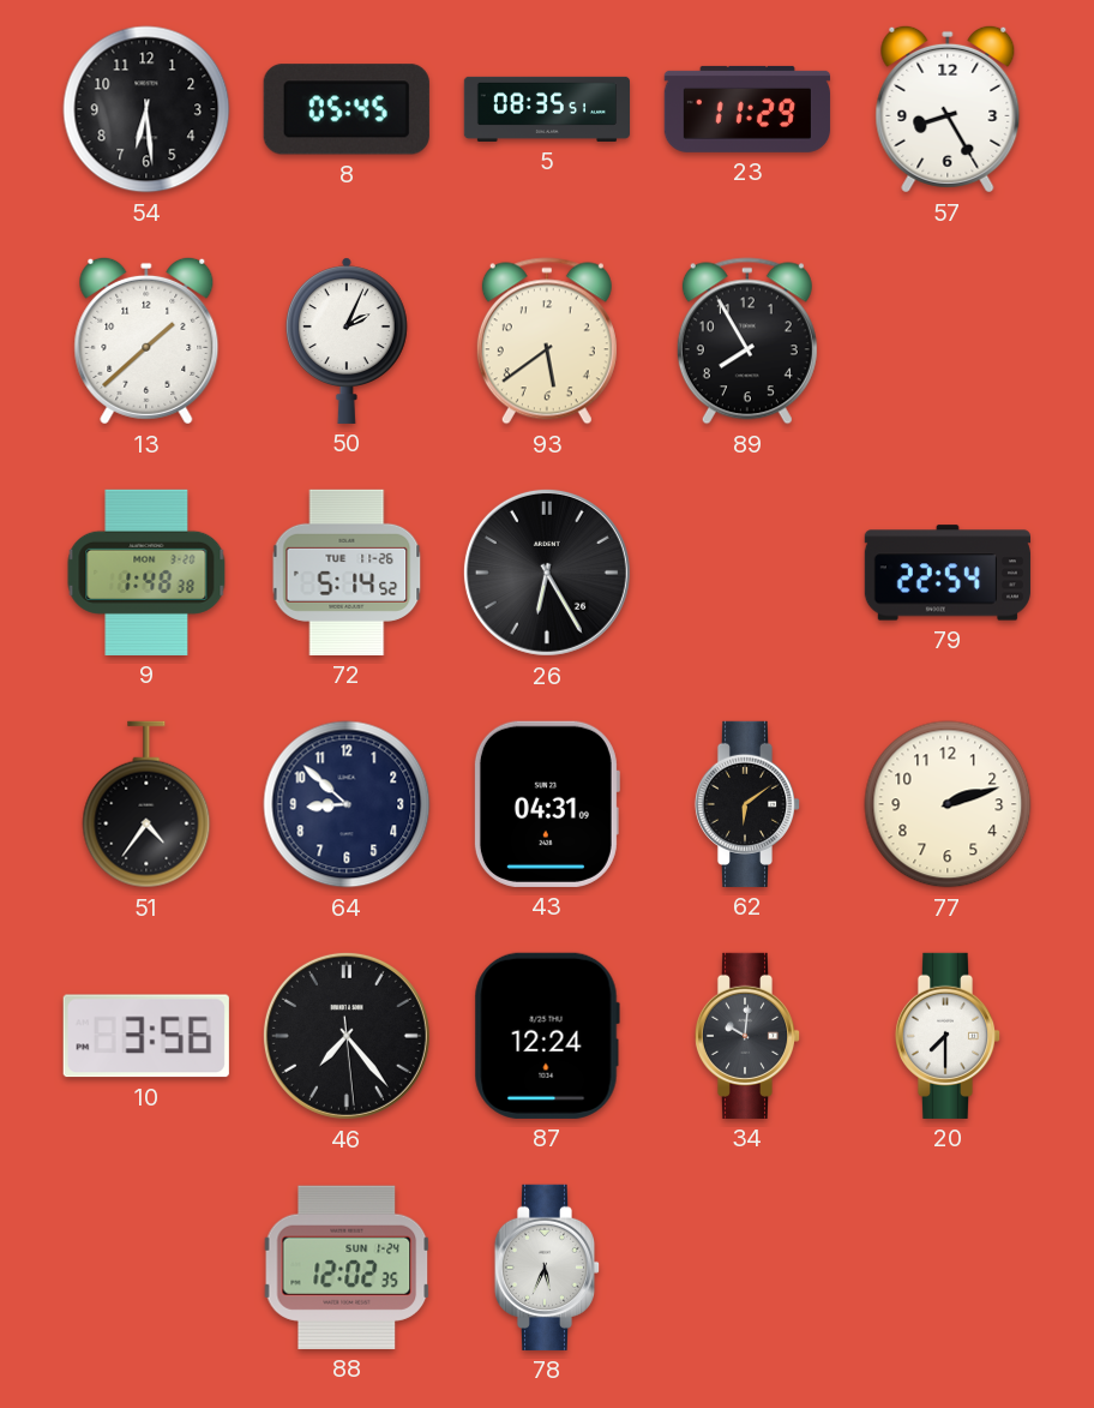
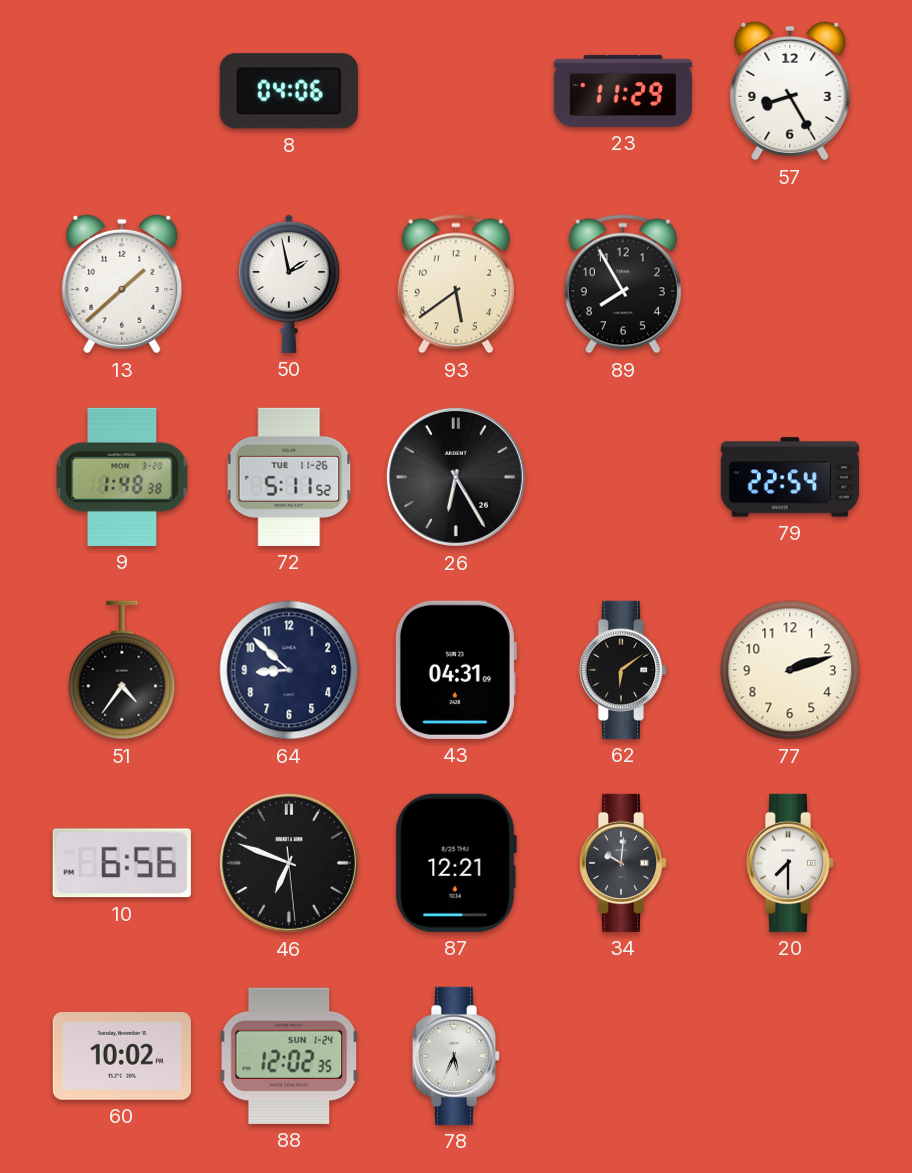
54: 6:29 -> none (146, 109)
8: 05:45 -> 04:06 (289, 91)
5: 08:35 -> none (546, 109)
50: 2:04 -> 1:58 (289, 284)
72: 5:14 -> 5:11 (289, 477)
10: 3:56 -> 6:56 (122, 863)
46: 7:23 -> 6:48 (289, 863)
87: 12:24 -> 12:21 (456, 863)
60: none -> 10:02 (122, 1057)
